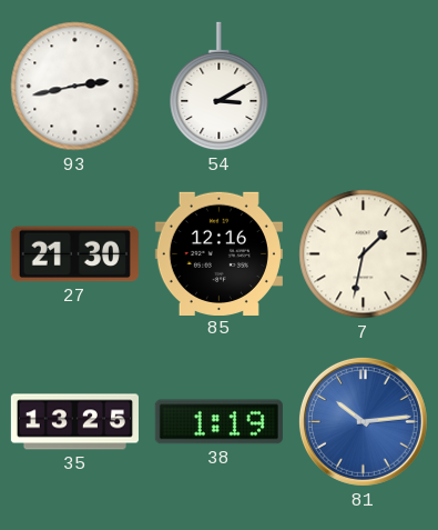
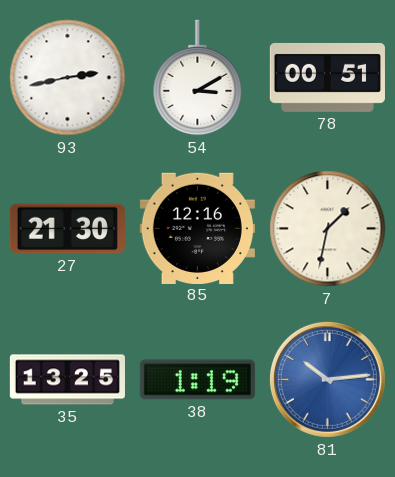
78: none -> 00:51 (327, 77)
